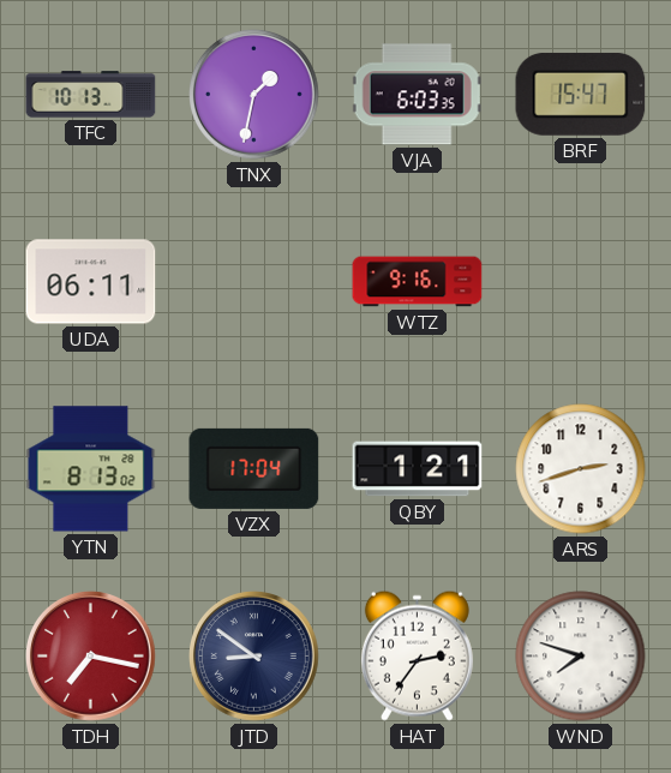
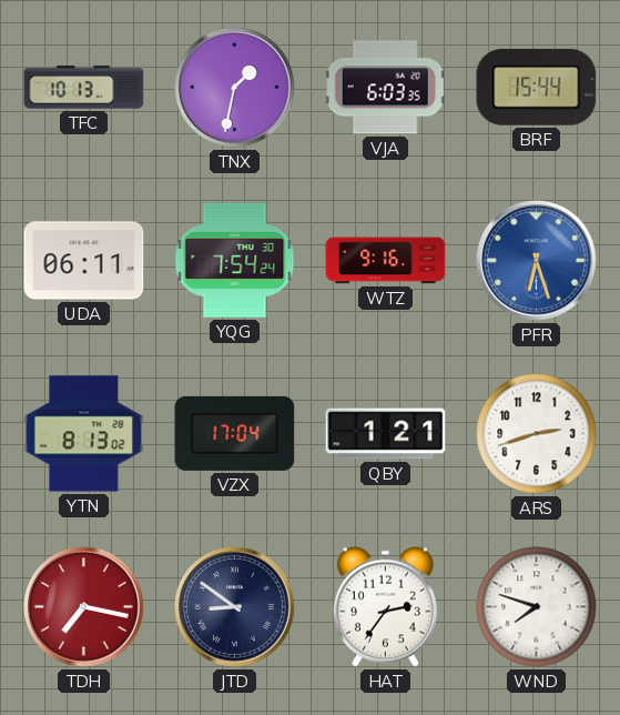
BRF: 15:47 -> 15:44 (537, 87)
YQG: none -> 7:54 (235, 260)
PFR: none -> 6:27 (537, 261)
